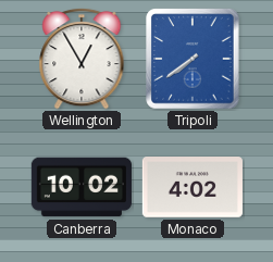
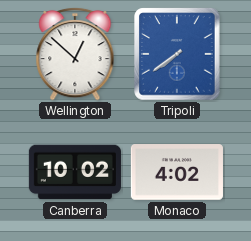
Wellington: 12:55 -> 12:52 (75, 54)
